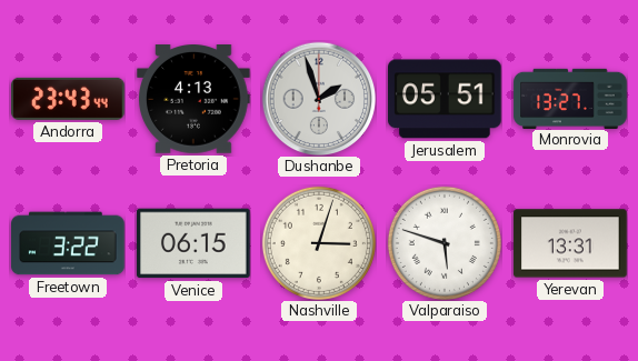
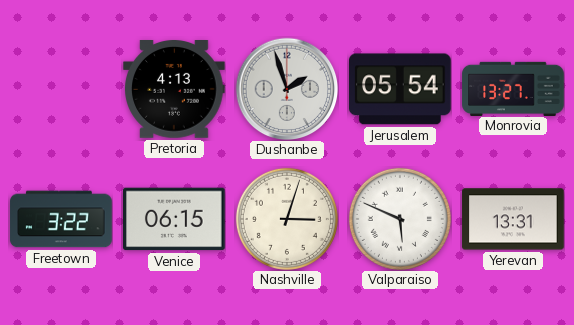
Andorra: 23:43 -> none (68, 99)
Jerusalem: 05:51 -> 05:54 (401, 89)
Valparaiso: 5:48 -> 5:49 (400, 219)
